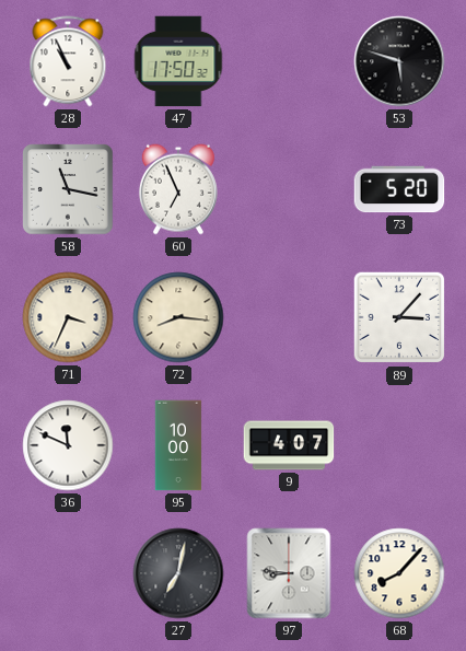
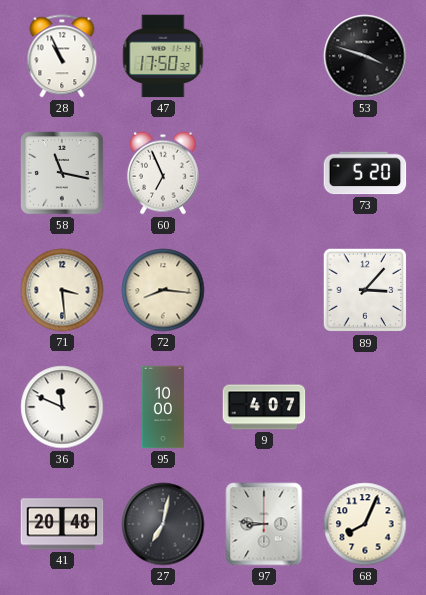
53: 5:48 -> 3:48 (365, 56)
71: 3:34 -> 3:29 (62, 290)
41: none -> 20:48 (62, 524)
68: 8:07 -> 8:04 (365, 524)
